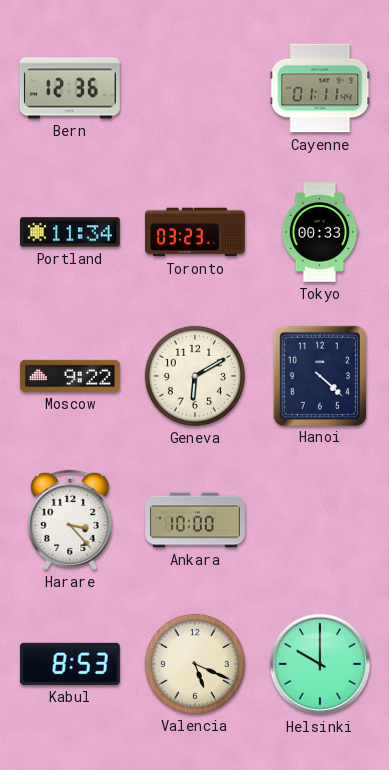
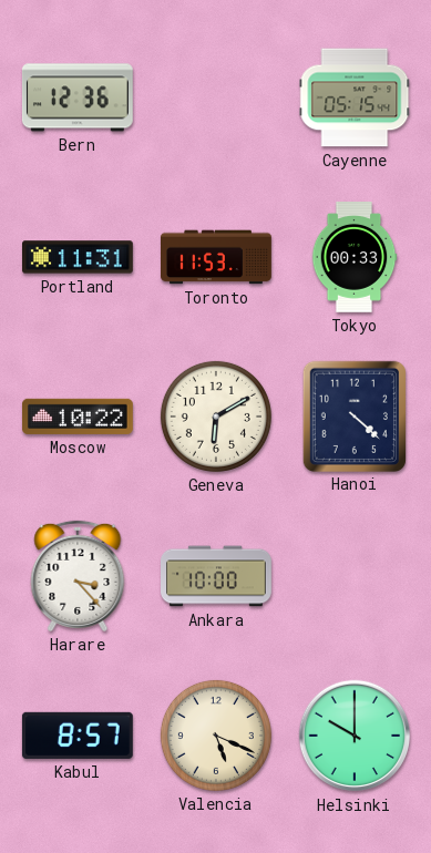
Cayenne: 01:11 -> 05:15 (355, 97)
Portland: 11:34 -> 11:31 (79, 257)
Toronto: 03:23 -> 11:53 (217, 257)
Moscow: 9:22 -> 10:22 (78, 417)
Kabul: 8:53 -> 8:57 (78, 736)
